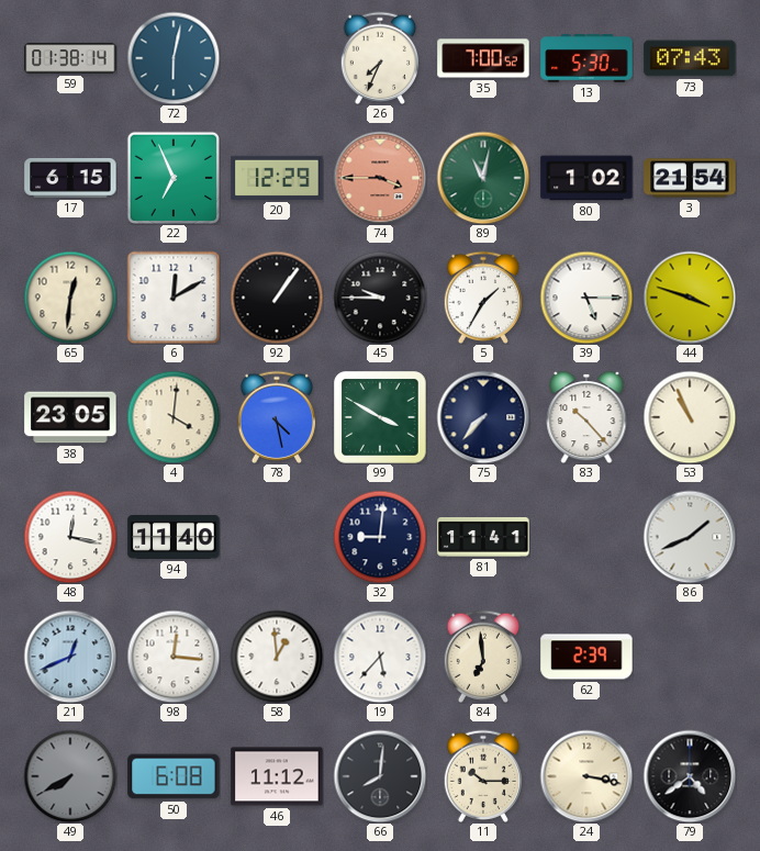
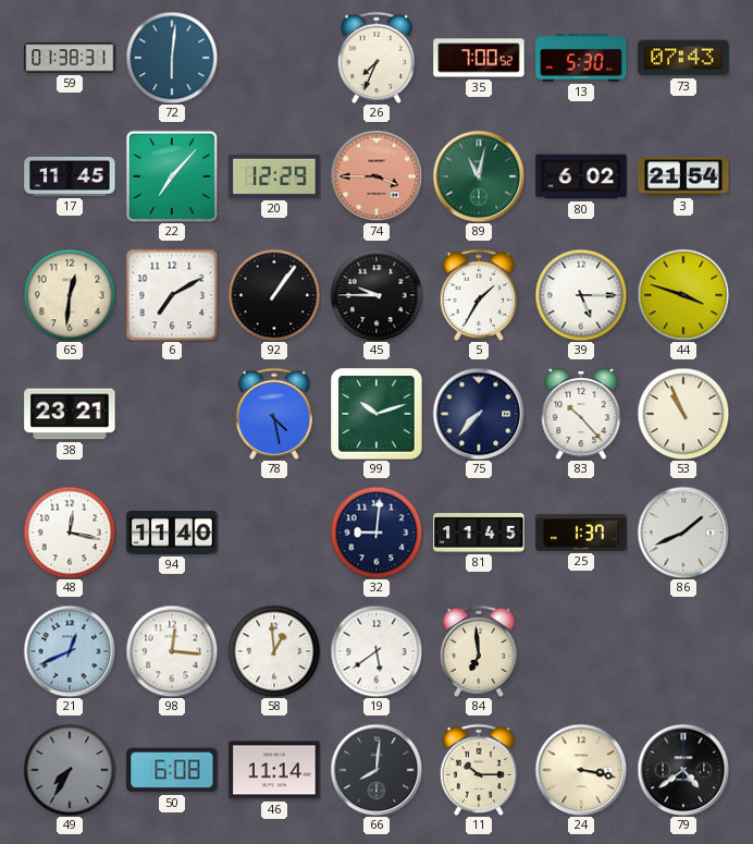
59: 01:38:14 -> 01:38:31 (70, 58)
72: 6:02 -> 6:01 (172, 58)
17: 6:15 -> 11:45 (70, 176)
22: 6:56 -> 7:07 (171, 175)
80: 1:02 -> 6:02 (581, 176)
6: 12:10 -> 7:10 (172, 295)
38: 23:05 -> 23:21 (70, 414)
4: 4:01 -> none (174, 417)
99: 3:50 -> 10:12 (376, 414)
81: 11:41 -> 11:45 (479, 534)
25: none -> 1:37 (581, 533)
19: 5:37 -> 5:39 (376, 651)
62: 2:39 -> none (586, 657)
49: 7:40 -> 7:35 (70, 770)
46: 11:12 -> 11:14 (274, 770)
